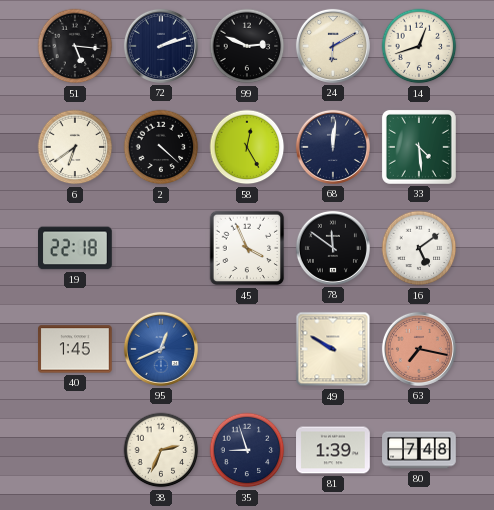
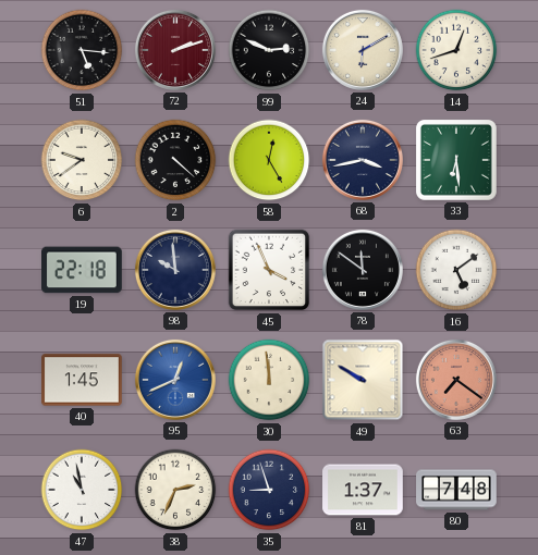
72 dial: navy -> burgundy (175, 50)
6: 6:39 -> 9:39 (82, 160)
68: 12:01 -> 3:43 (363, 160)
33: 4:29 -> 6:29 (456, 160)
98: none -> 9:59 (175, 270)
30: none -> 11:59 (269, 380)
63: 7:17 -> 7:21 (456, 380)
47: none -> 10:58 (82, 490)
81: 1:39 -> 1:37 (363, 490)
